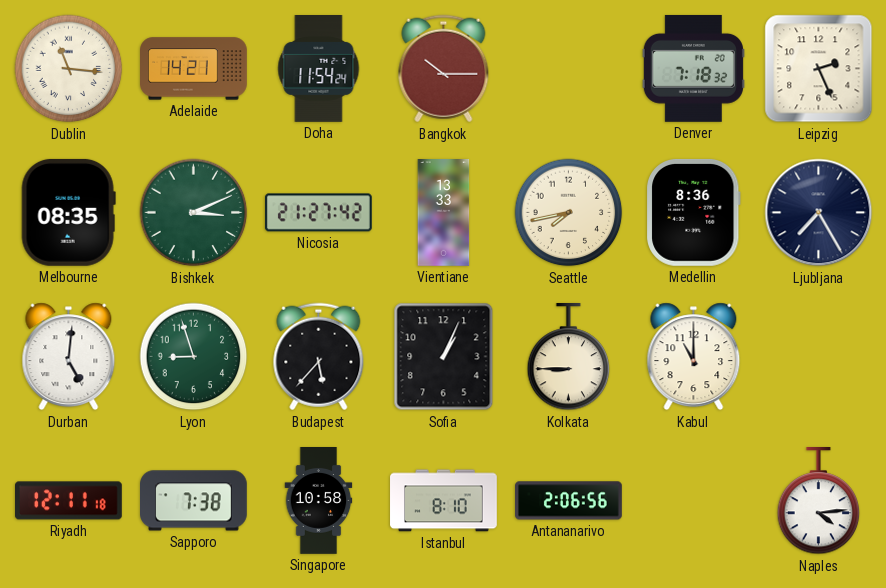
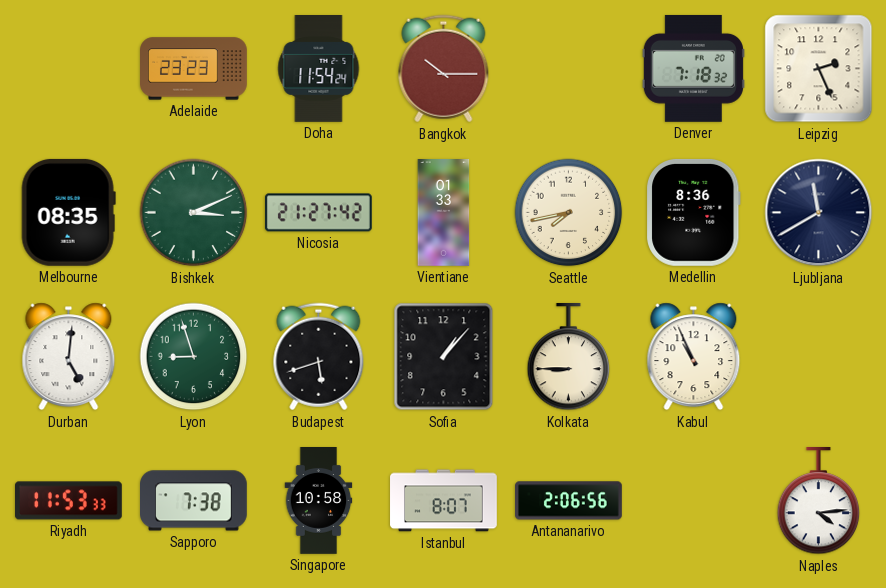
Dublin: 11:16 -> none (69, 69)
Adelaide: 14:21 -> 23:23 (194, 69)
Vientiane: 13:33 -> 01:33 (444, 213)
Ljubljana: 7:25 -> 11:40 (819, 213)
Budapest: 5:37 -> 5:42 (319, 357)
Sofia: 1:04 -> 1:07 (444, 357)
Kabul: 11:00 -> 10:56 (694, 357)
Riyadh: 12:11 -> 11:53 (69, 501)
Istanbul: 8:10 -> 8:07 (444, 501)
